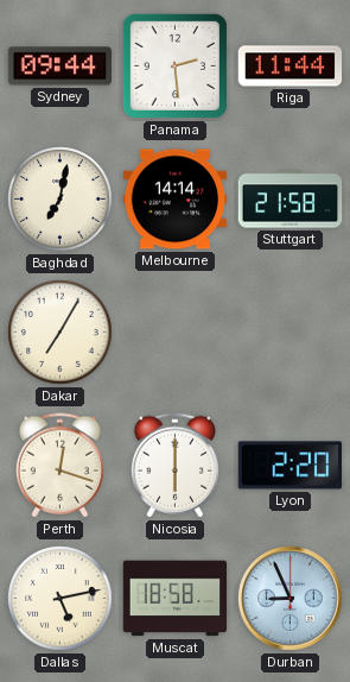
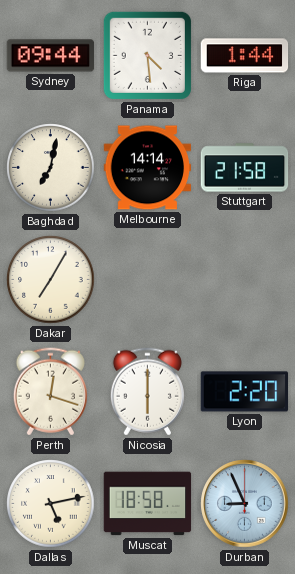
Panama: 2:29 -> 4:29 (147, 55)
Riga: 11:44 -> 1:44 (245, 56)
